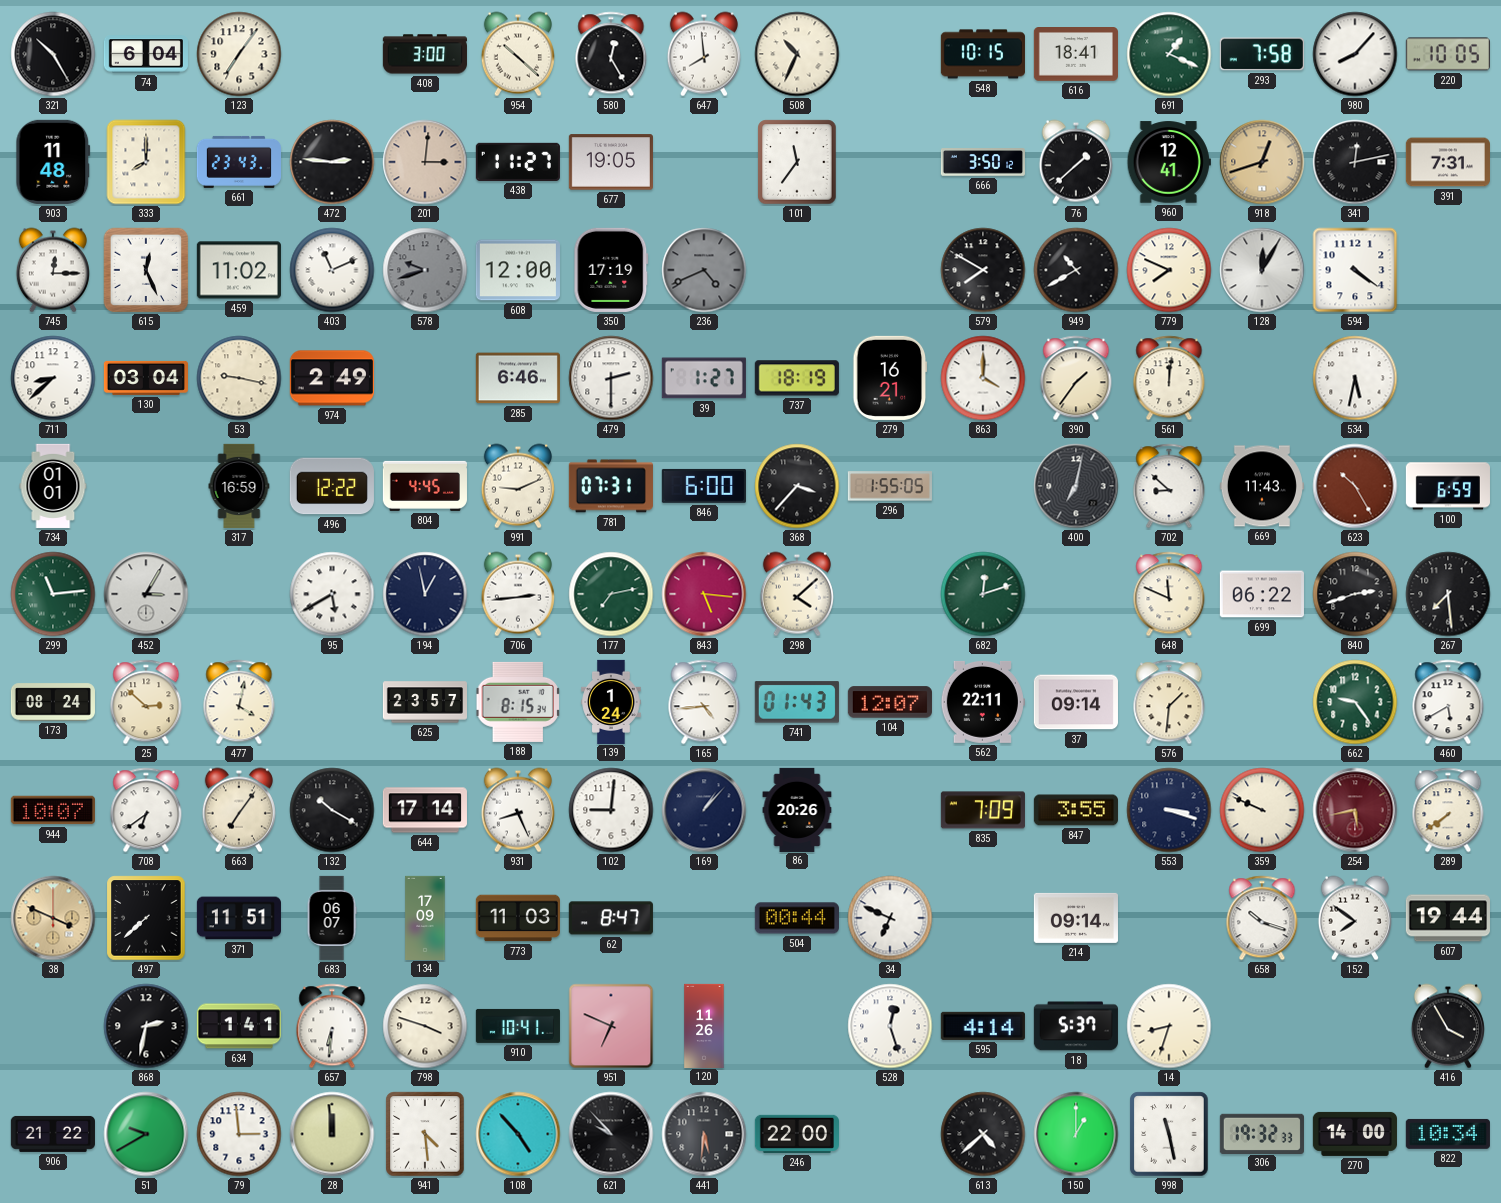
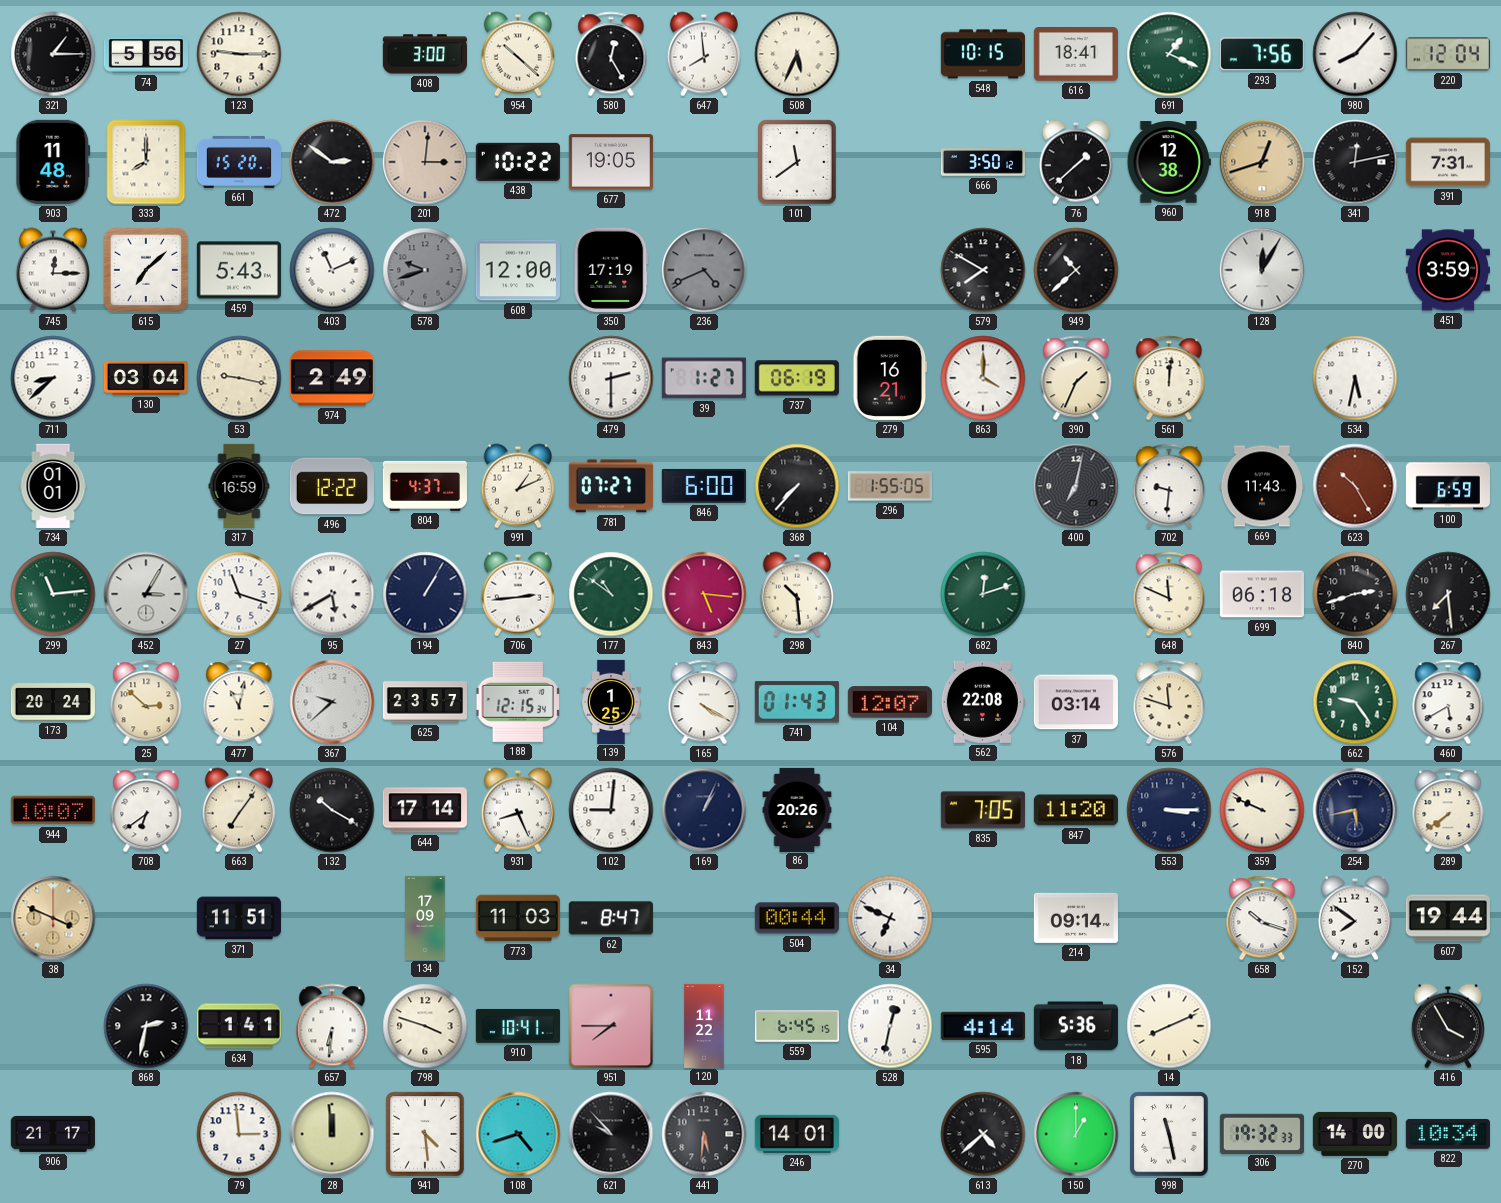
321: 10:25 -> 1:15 (53, 54)
74: 6:04 -> 5:56 (146, 54)
123: 7:06 -> 9:15 (239, 54)
508: 10:34 -> 5:34 (797, 54)
293: 7:58 -> 7:56 (1262, 54)
220: 10:05 -> 12:04 (1448, 54)
661: 23:43 -> 15:20 (238, 162)
472: 2:46 -> 2:51 (332, 162)
438: 11:27 -> 10:22 (518, 162)
101: 11:36 -> 11:39 (797, 162)
960: 12:41 -> 12:38 (1169, 162)
615: 12:26 -> 7:08 (146, 270)
459: 11:02 -> 5:43 (239, 270)
949: 10:40 -> 10:38 (1076, 270)
779: 7:49 -> none (1169, 270)
594: 4:21 -> none (1355, 270)
451: none -> 3:59 (1448, 270)
285: 6:46 -> none (518, 378)
737: 18:19 -> 06:19 (797, 378)
390: 1:36 -> 1:34 (1076, 378)
804: 4:45 -> 4:37 (425, 486)
991: 9:11 -> 1:11 (518, 486)
781: 07:31 -> 07:27 (611, 486)
368: 3:37 -> 7:37 (797, 486)
702: 8:52 -> 9:31 (1169, 486)
27: none -> 11:18 (239, 594)
194: 12:58 -> 1:05 (425, 594)
177: 7:13 -> 10:51 (611, 594)
298: 4:08 -> 10:29 (797, 594)
699: 06:22 -> 06:18 (1262, 594)
173: 08:24 -> 20:24 (53, 702)
477: 4:02 -> 11:02 (239, 702)
367: none -> 9:38 (332, 702)
188: 8:15 -> 12:15 (518, 702)
139: 1:24 -> 1:25 (611, 701)
165: 4:44 -> 4:20 (704, 702)
562: 22:11 -> 22:08 (983, 702)
37: 09:14 -> 03:14 (1076, 702)
576: 1:31 -> 11:48 (1169, 702)
169: 1:07 -> 1:04 (704, 810)
835: 7:09 -> 7:05 (983, 810)
847: 3:55 -> 11:20 (1076, 810)
553: 3:18 -> 3:15 (1169, 810)
254 dial: burgundy -> navy (1355, 810)
497: 7:38 -> none (146, 918)
683: 06:07 -> none (332, 918)
951: 6:49 -> 7:45 (611, 1026)
120: 11:26 -> 11:22 (704, 1025)
559: none -> 6:45 (797, 1026)
528: 12:27 -> 12:32 (890, 1026)
18: 5:37 -> 5:36 (1076, 1026)
14: 8:33 -> 8:11 (1169, 1026)
906: 21:22 -> 21:17 (53, 1134)
51: 9:40 -> none (146, 1134)
108: 4:53 -> 4:42 (518, 1134)
246: 22:00 -> 14:01 (797, 1134)
